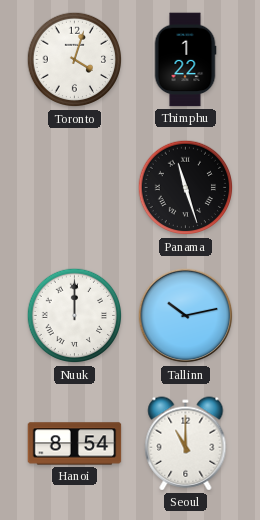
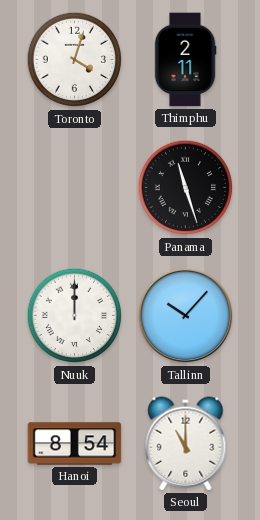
Thimphu: 1:22 -> 2:11 (185, 60)
Tallinn: 10:13 -> 10:07 (186, 316)
